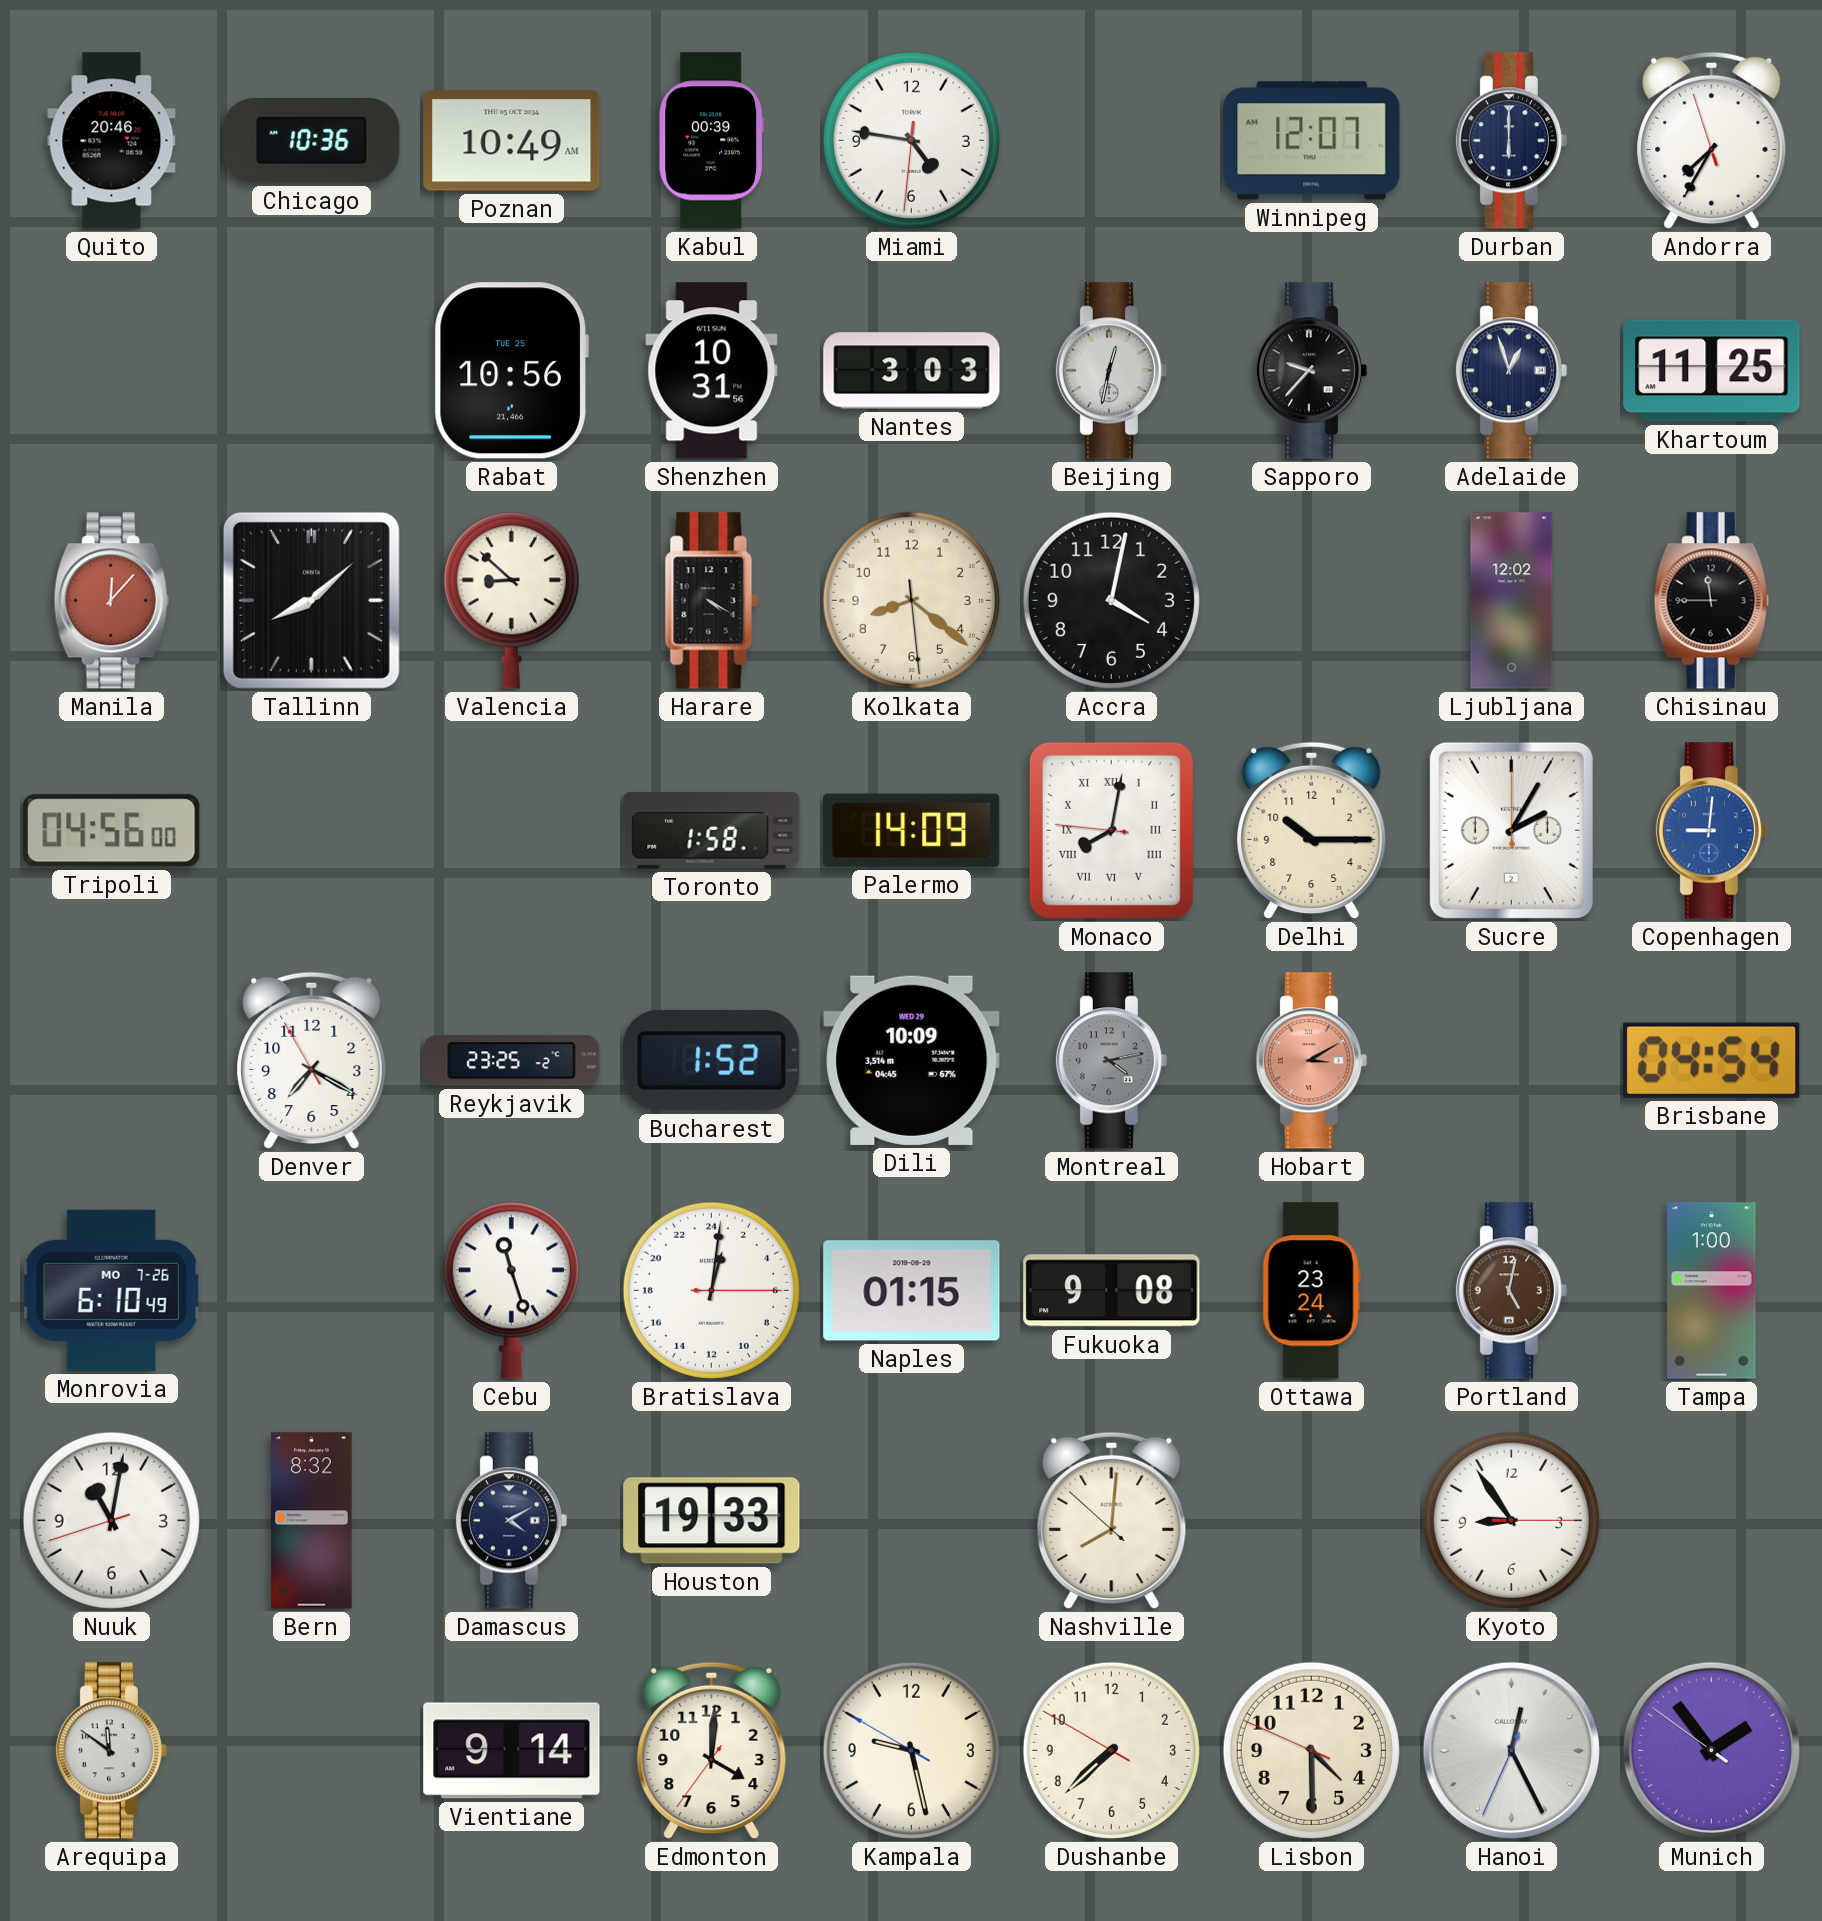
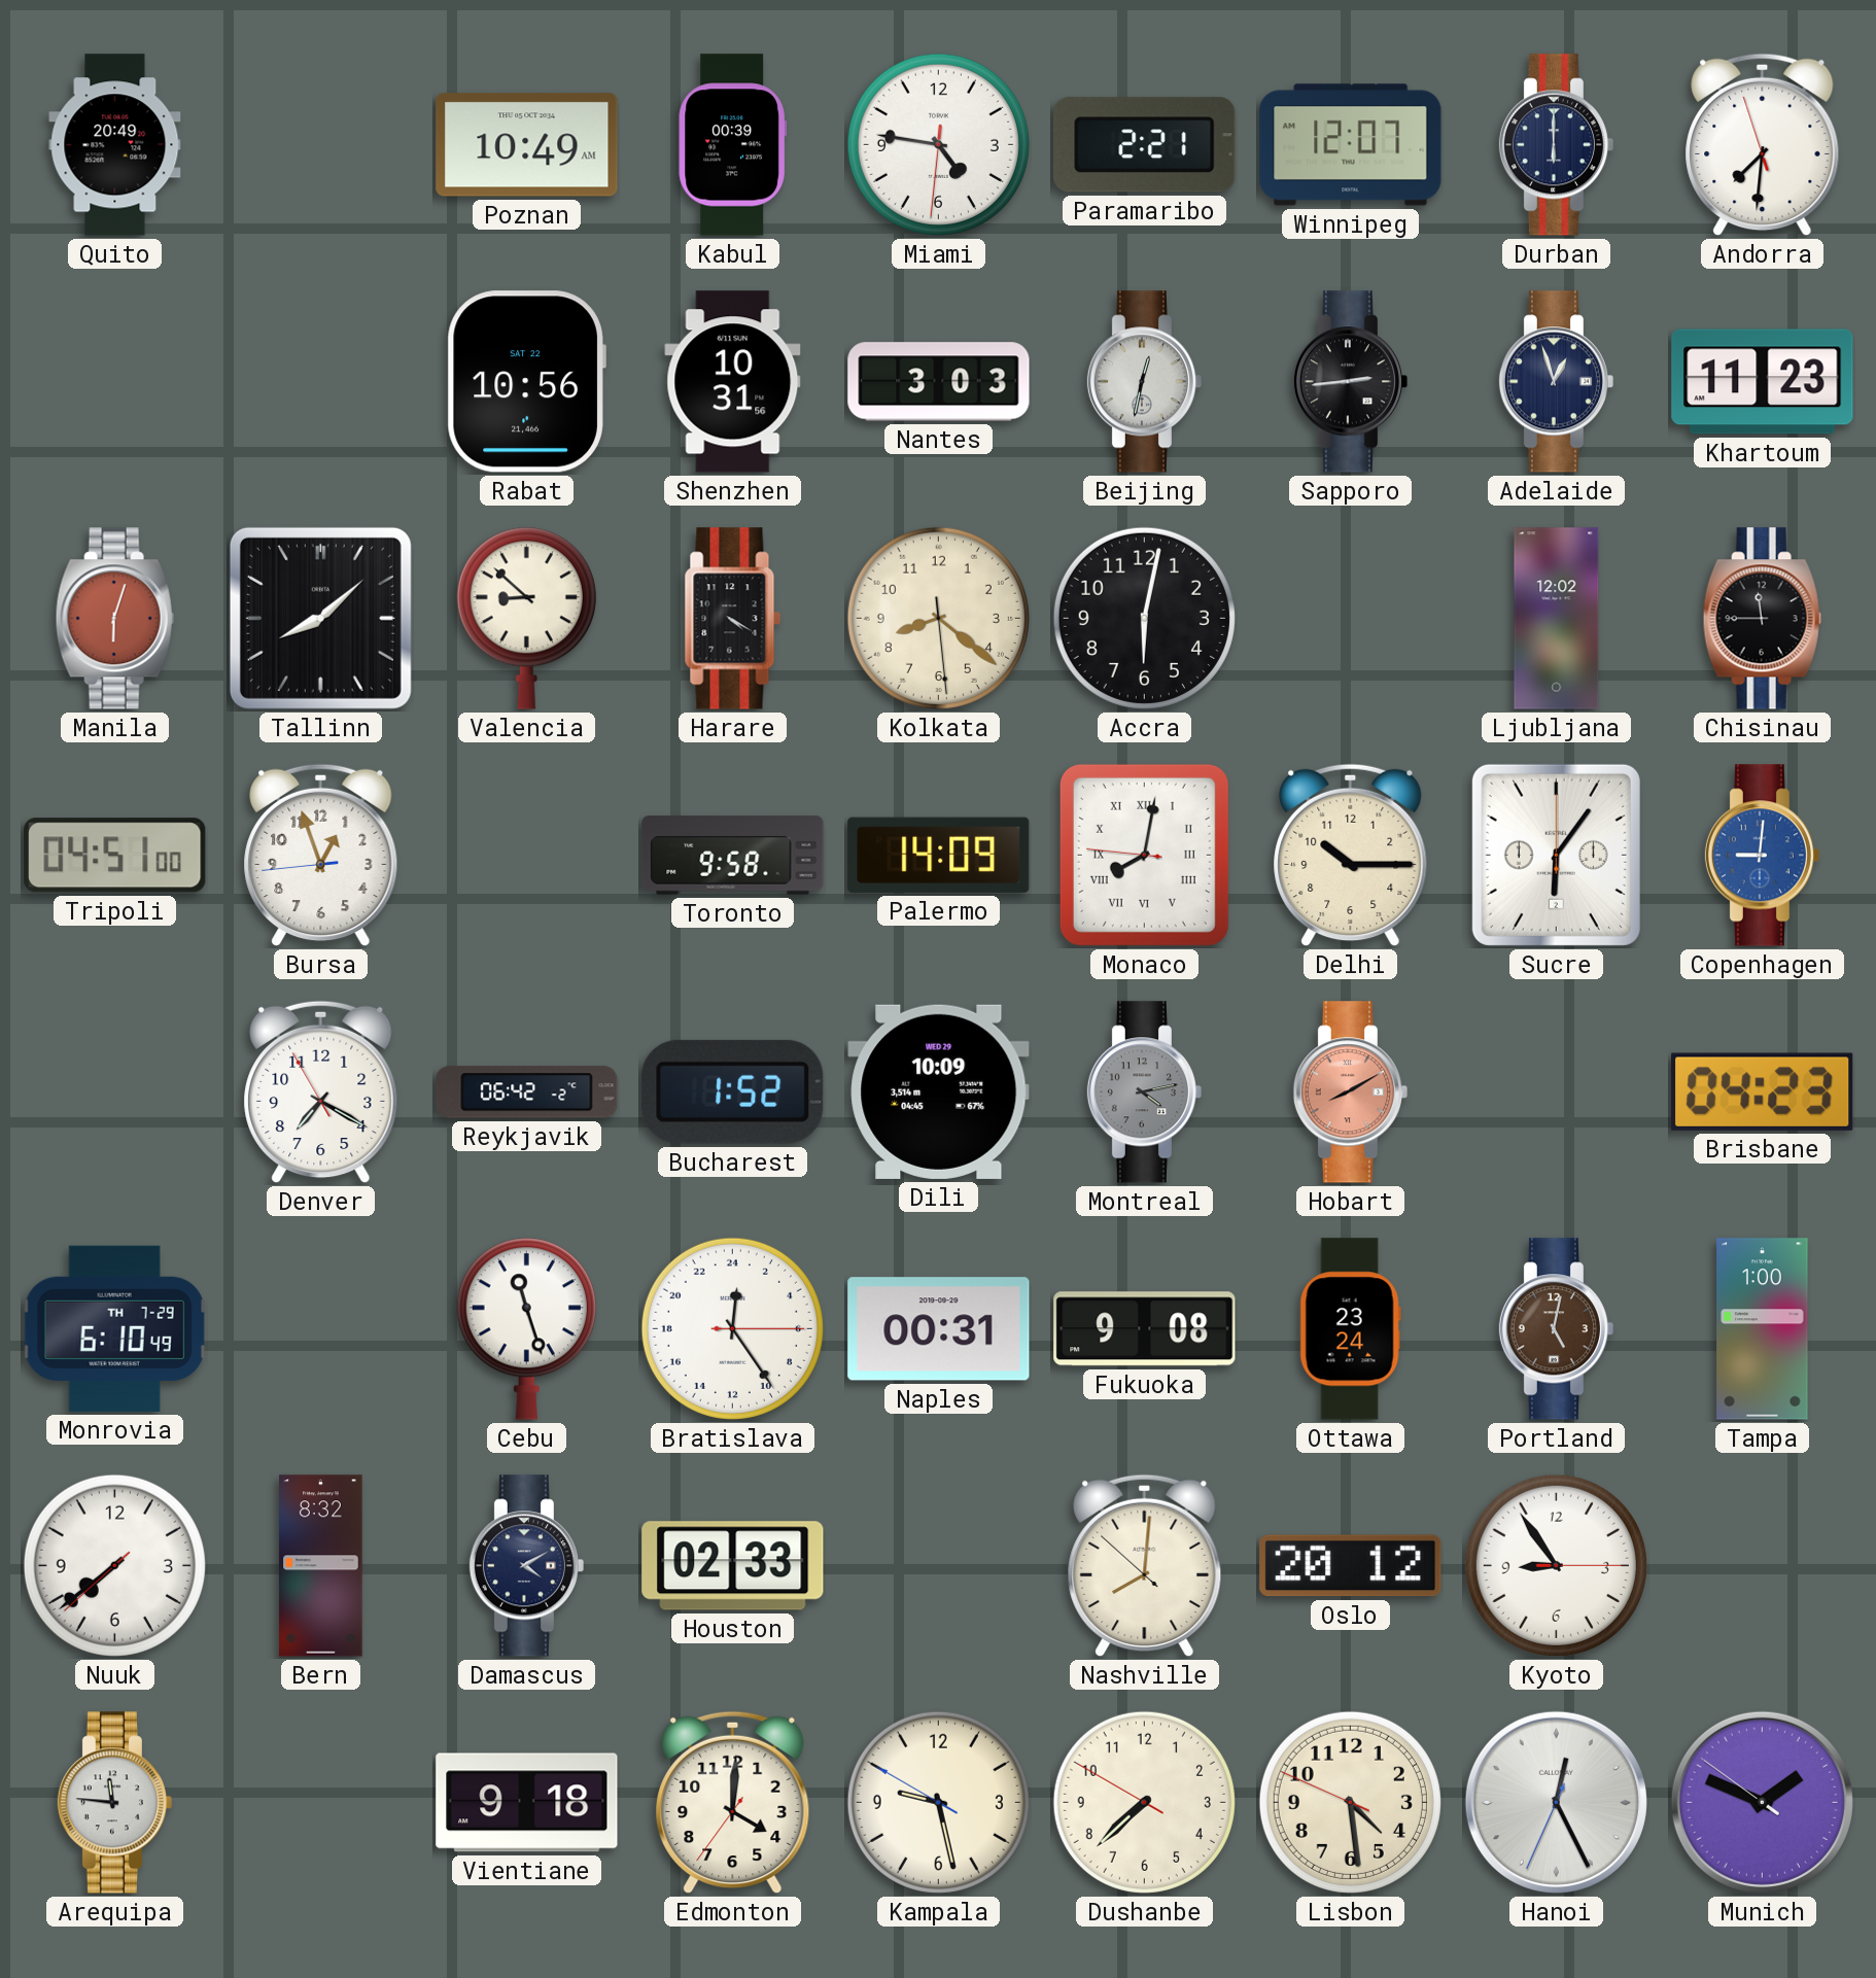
Quito: 20:46 -> 20:49 (115, 145)
Chicago: 10:36 -> none (312, 141)
Paramaribo: none -> 2:21 (1145, 145)
Andorra: 7:34 -> 7:30 (1763, 145)
Rabat date: TUE 25 -> SAT 22 (526, 382)
Sapporo: 9:37 -> 2:44 (1350, 382)
Khartoum: 11:25 -> 11:23 (1763, 382)
Manila: 12:07 -> 6:03 (114, 619)
Accra: 4:02 -> 6:02 (1144, 618)
Tripoli: 04:56 -> 04:51 (115, 856)
Bursa: none -> 12:56 (321, 856)
Toronto: 1:58 -> 9:58 (733, 856)
Sucre: 2:05 -> 6:06 (1556, 855)
Reykjavik: 23:25 -> 06:42 (527, 1092)
Hobart: 3:10 -> 8:10 (1350, 1092)
Brisbane: 04:54 -> 04:23 (1763, 1091)
Monrovia date: MO 7-26 -> TH 7-29 (114, 1328)
Bratislava: 1:01 -> 0:24 (732, 1328)
Naples: 01:15 -> 00:31 (939, 1329)
Nuuk: 11:01 -> 7:38 (114, 1565)
Houston: 19:33 -> 02:33 (733, 1566)
Oslo: none -> 20:12 (1351, 1566)
Arequipa: 11:51 -> 11:46 (114, 1803)
Vientiane: 9:14 -> 9:18 (527, 1803)
Lisbon: 4:29 -> 4:28 (1350, 1802)
Munich: 1:53 -> 1:48 (1762, 1802)
